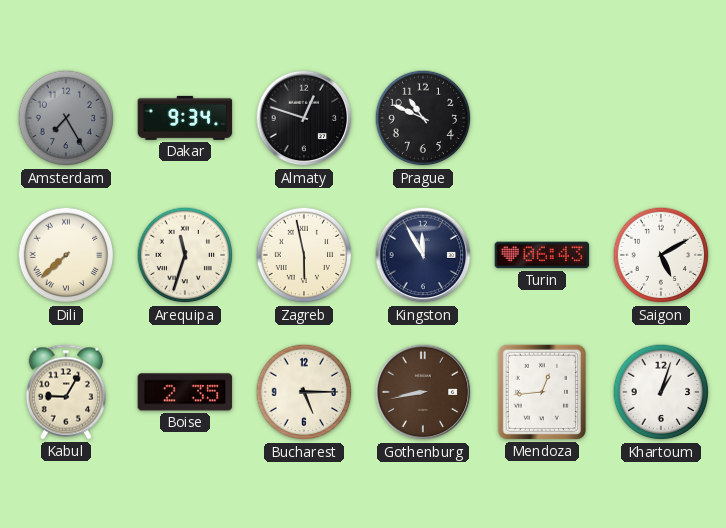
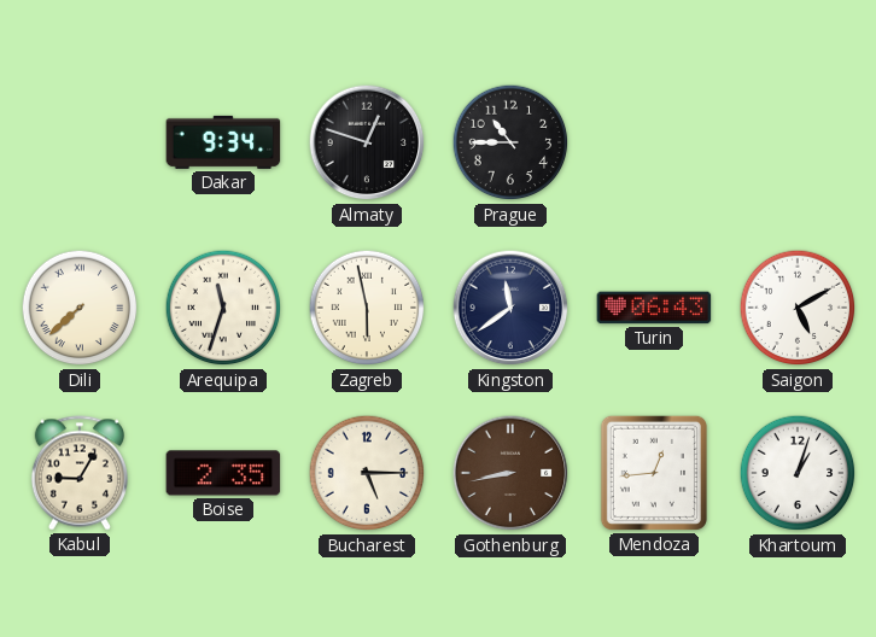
Amsterdam: 7:25 -> none (66, 118)
Prague: 10:49 -> 10:45 (510, 142)
Kingston: 11:55 -> 11:39 (510, 308)
